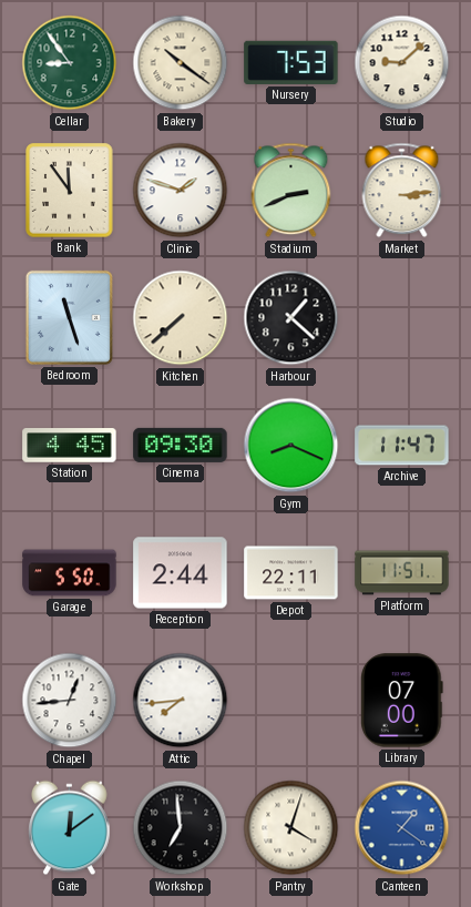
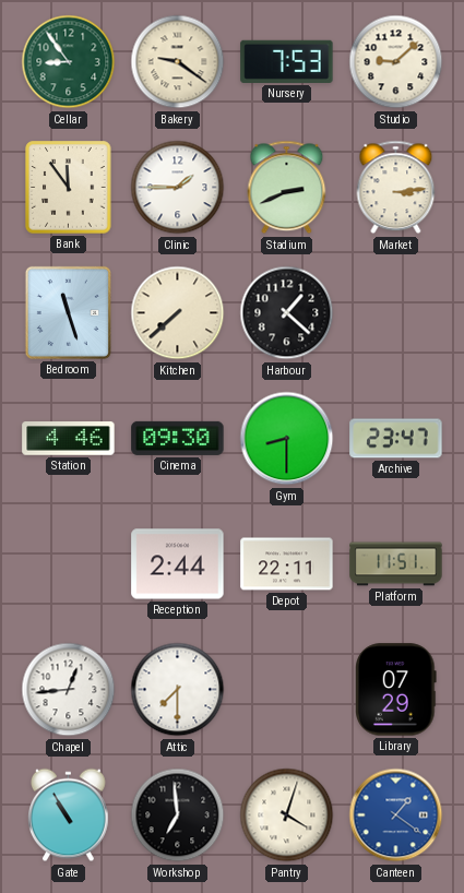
Bakery: 10:21 -> 9:21 (178, 62)
Clinic: 1:48 -> 1:45 (178, 188)
Station: 4:45 -> 4:46 (69, 439)
Gym: 8:19 -> 8:30 (287, 439)
Archive: 11:47 -> 23:47 (396, 439)
Garage: 5:50 -> none (70, 573)
Attic: 7:44 -> 7:30 (178, 690)
Library: 07:00 -> 07:29 (396, 690)
Gate: 12:09 -> 10:55 (69, 815)
